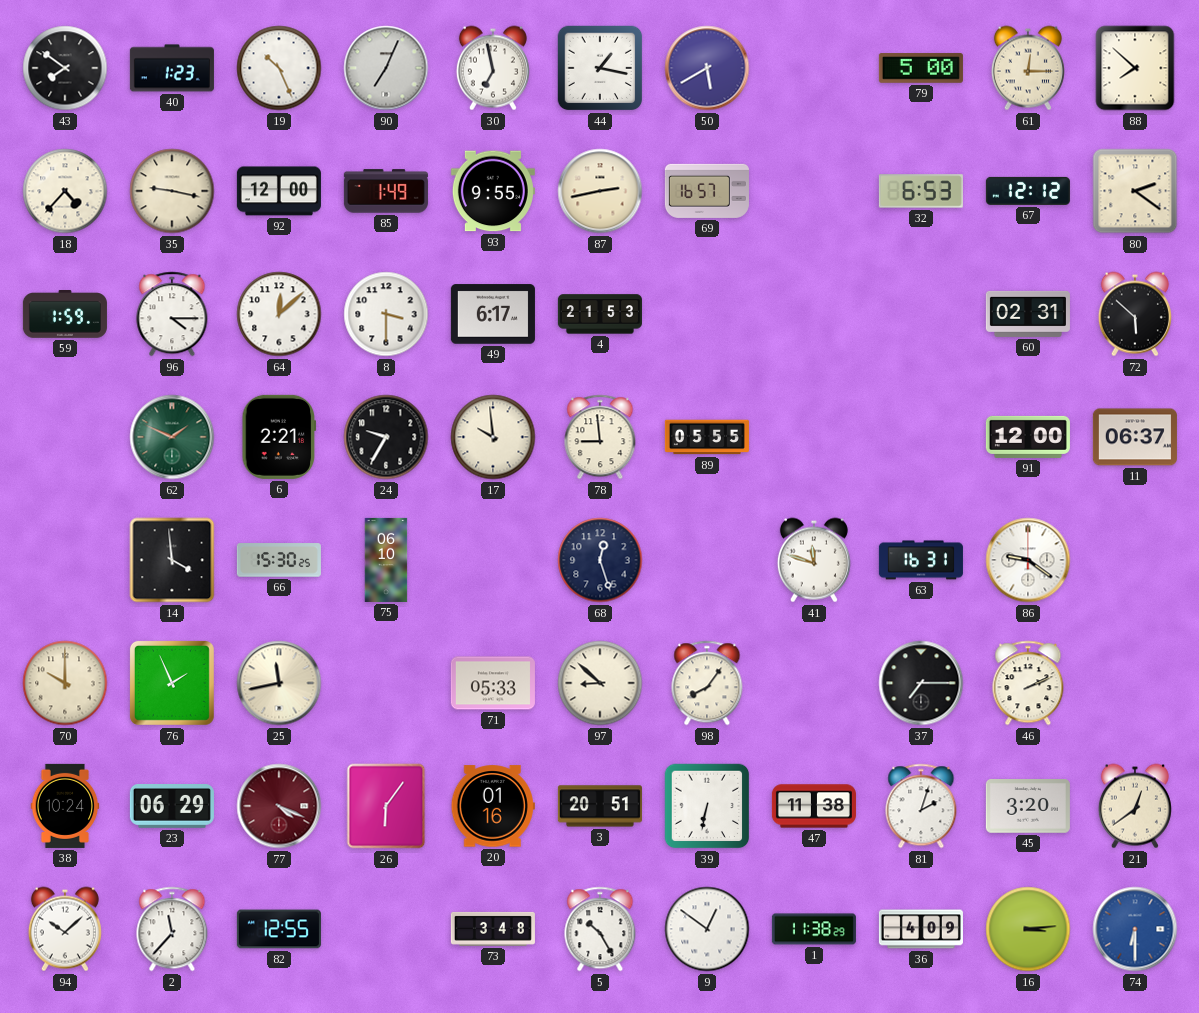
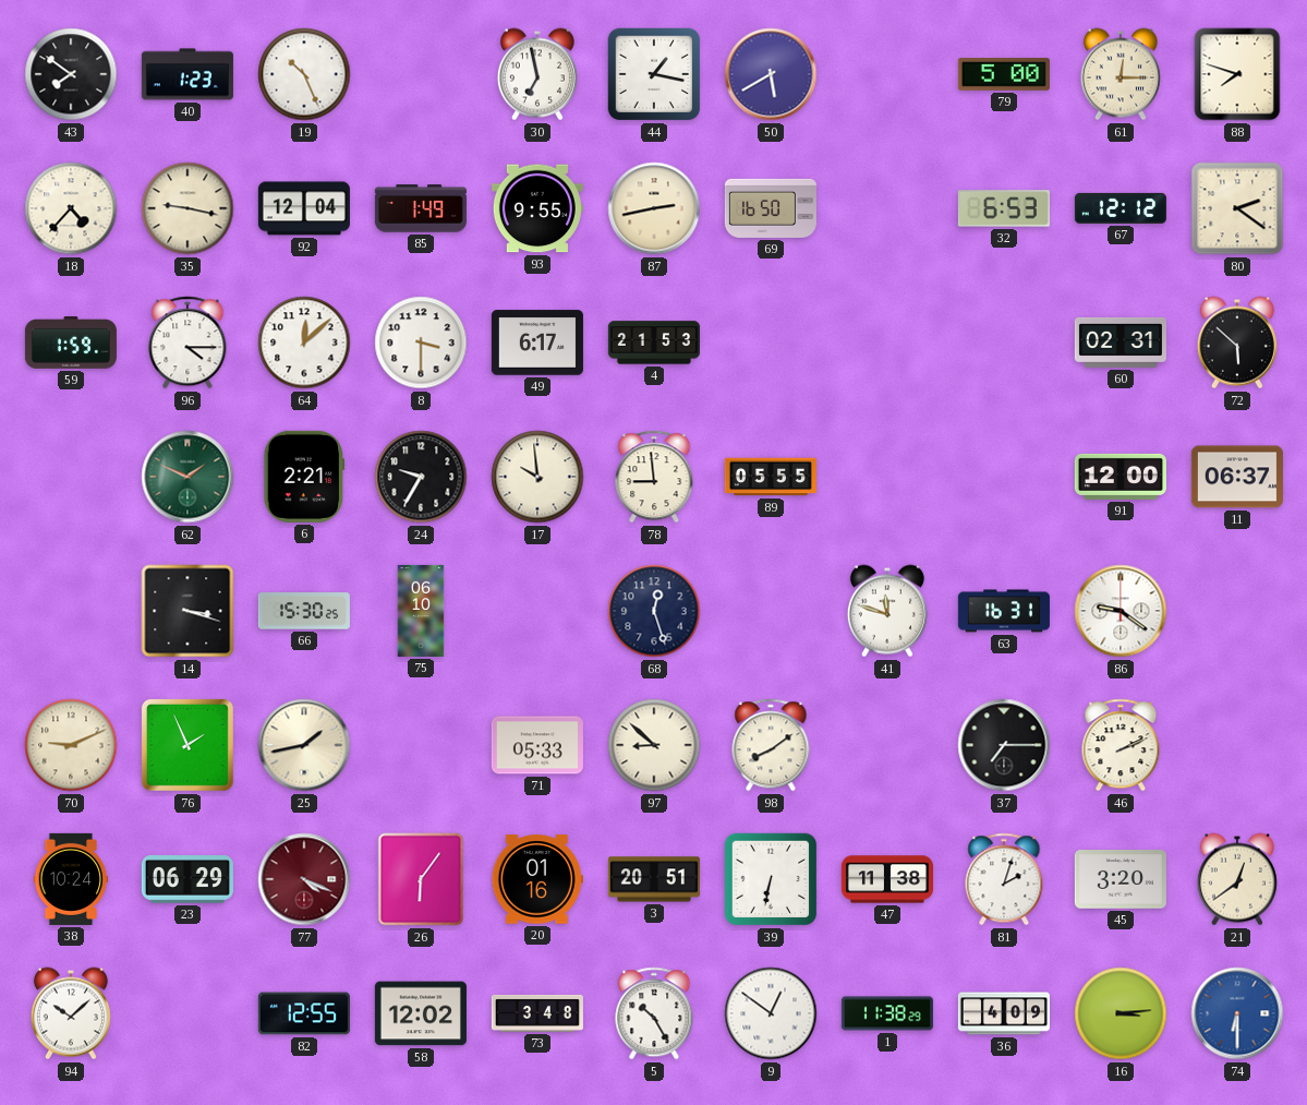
90: 7:04 -> none (386, 68)
88: 7:52 -> 7:48 (1237, 74)
92: 12:00 -> 12:04 (304, 208)
69: 16:57 -> 16:50 (771, 208)
14: 3:59 -> 3:18 (187, 611)
70: 10:00 -> 9:11 (71, 745)
25: 11:43 -> 1:43 (304, 745)
98: 8:06 -> 8:09 (771, 745)
2: 11:37 -> none (172, 929)
58: none -> 12:02 (421, 1013)
